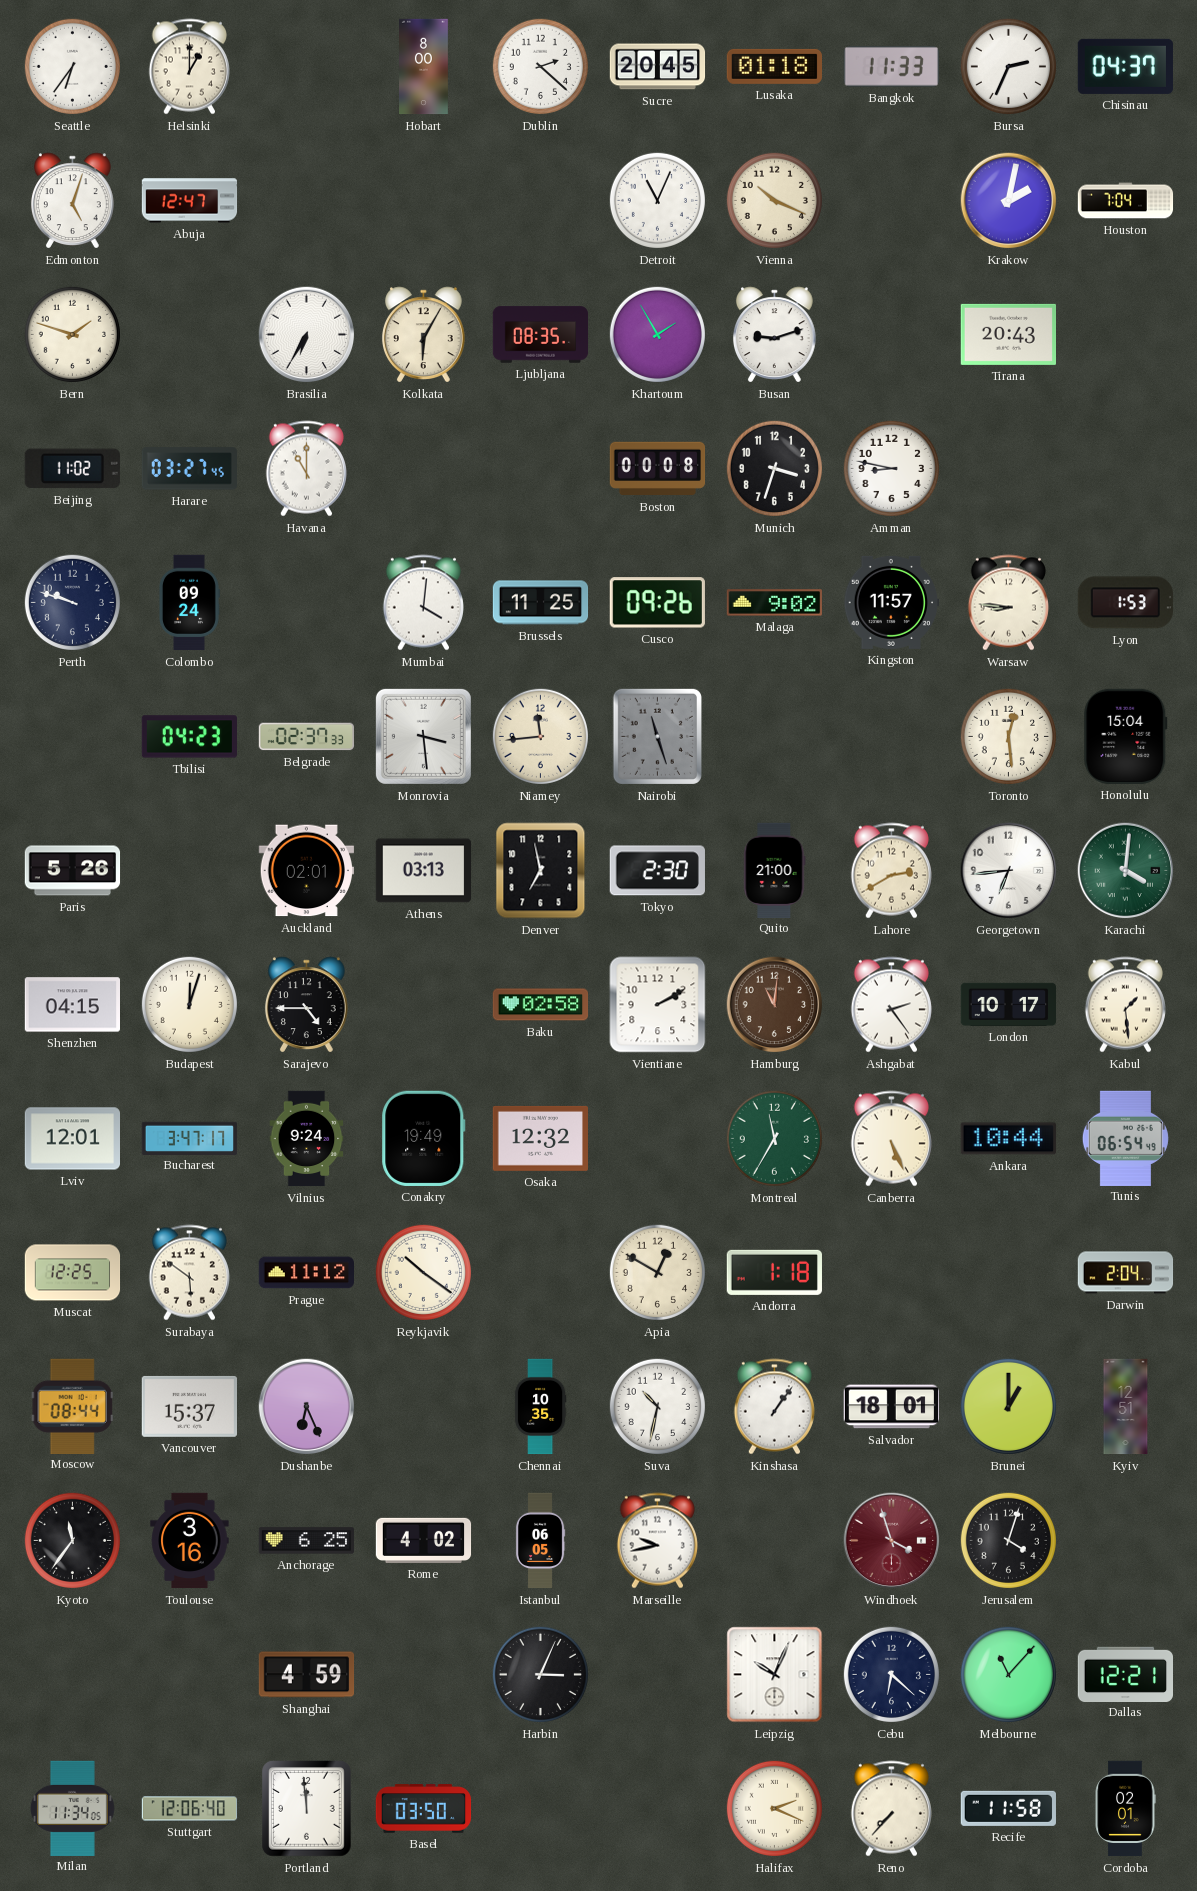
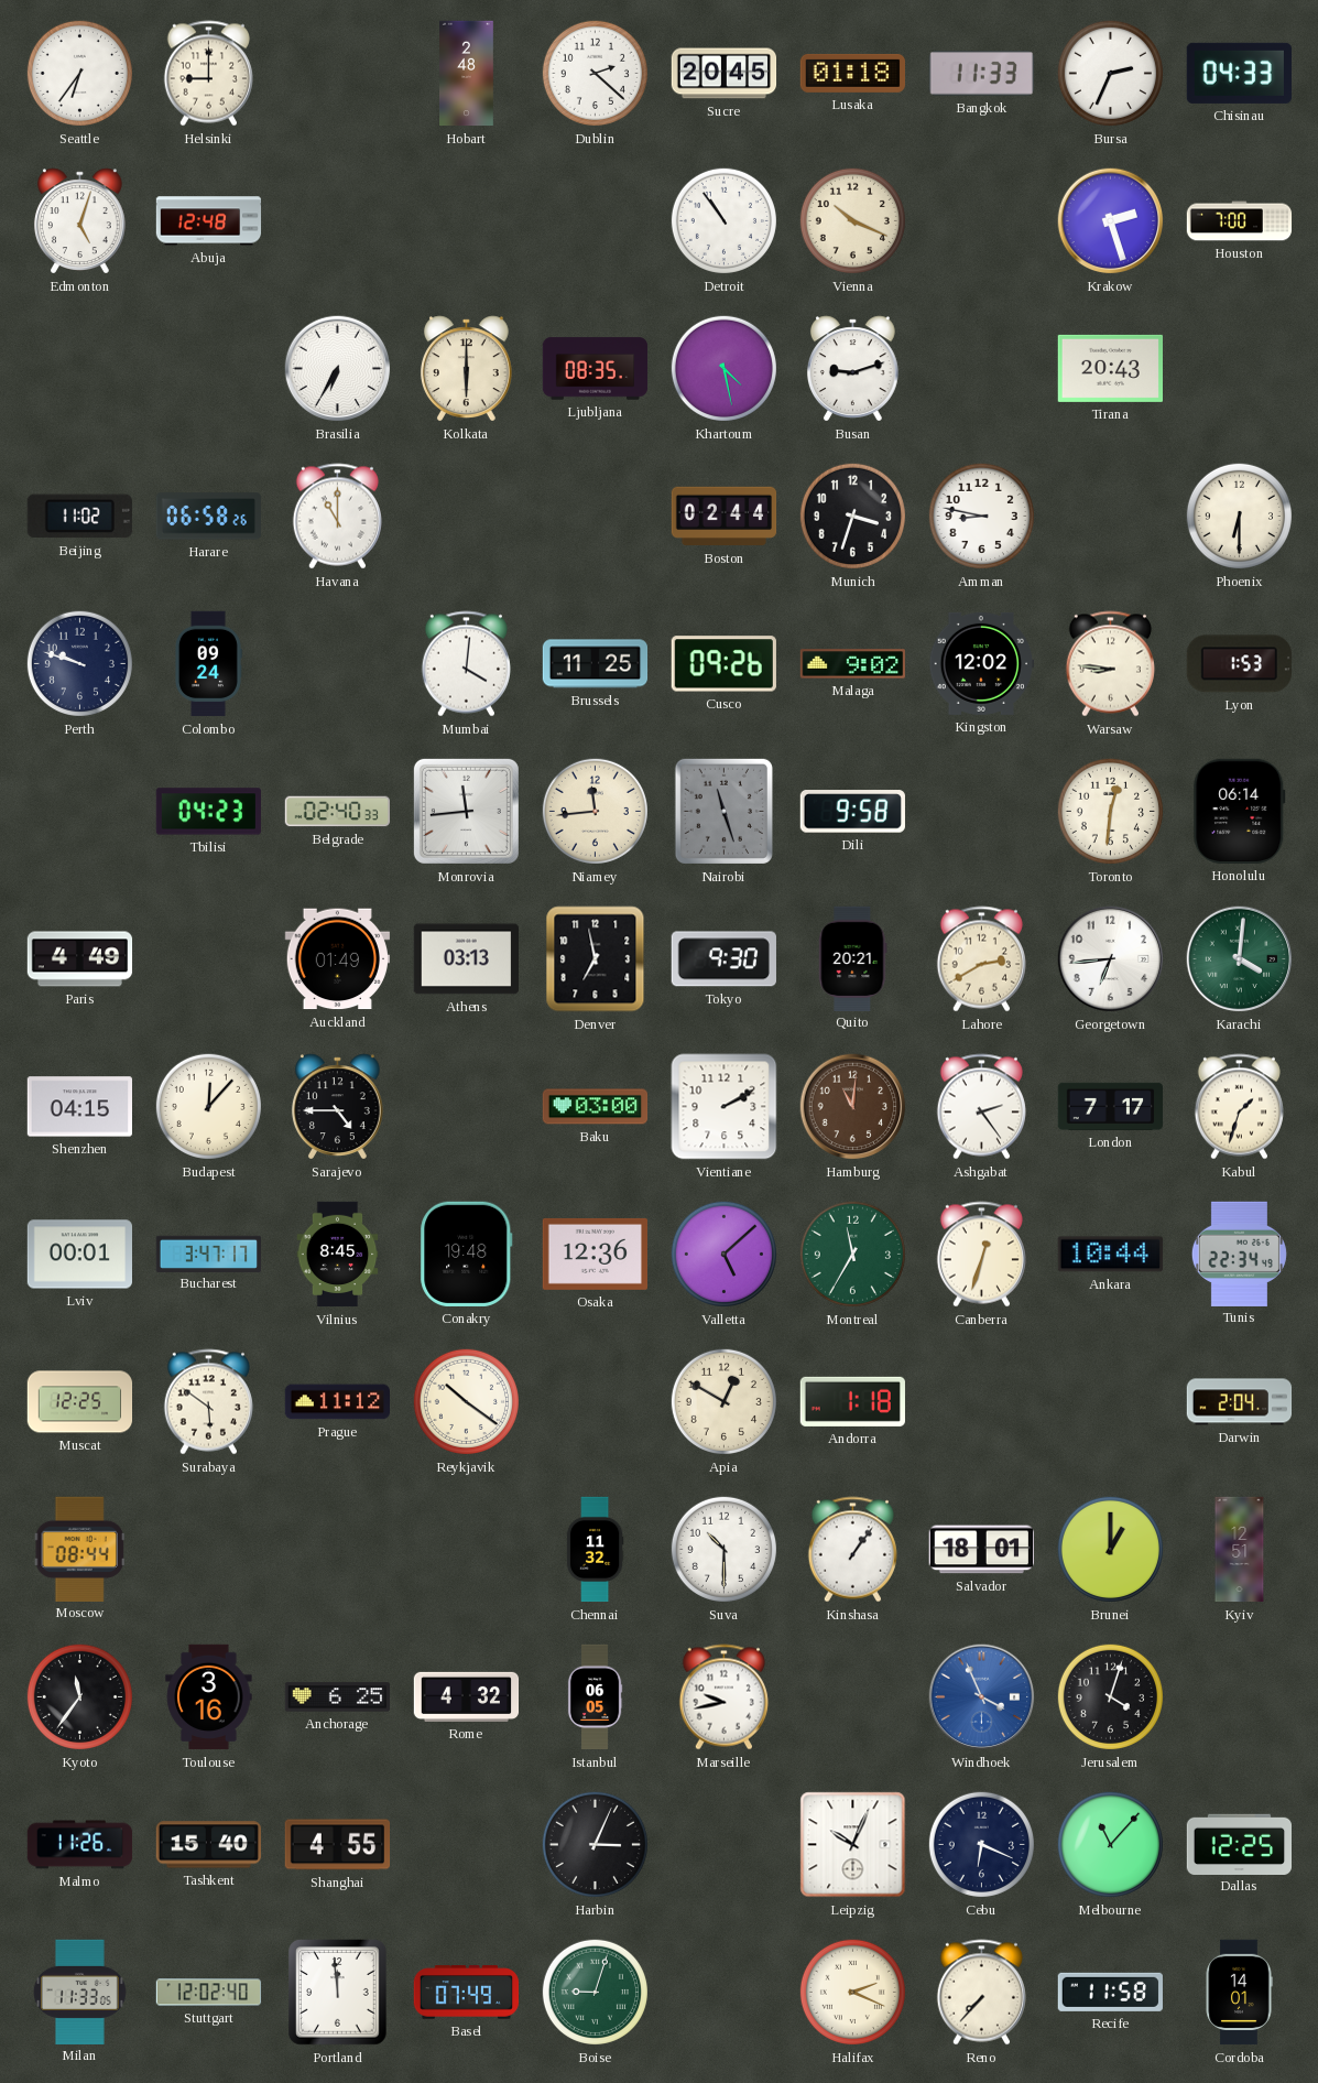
Helsinki: 1:00 -> 9:00 (208, 74)
Hobart: 8:00 -> 2:48 (467, 74)
Chisinau: 04:37 -> 04:33 (1239, 73)
Abuja: 12:47 -> 12:48 (209, 221)
Detroit: 11:04 -> 10:54 (723, 220)
Krakow: 2:02 -> 2:27 (1111, 221)
Houston: 7:04 -> 7:00 (1240, 221)
Bern: 1:48 -> none (72, 334)
Kolkata: 6:05 -> 6:00 (466, 369)
Khartoum: 1:55 -> 4:28 (723, 368)
Harare: 03:27 -> 06:58 (208, 517)
Boston: 00:08 -> 02:44 (725, 517)
Phoenix: none -> 6:30 (1239, 516)
Kingston: 11:57 -> 12:02 (981, 663)
Belgrade: 02:37 -> 02:40 (337, 812)
Monrovia: 3:29 -> 11:44 (466, 811)
Dili: none -> 9:58 (852, 812)
Toronto: 12:29 -> 12:31 (1110, 811)
Honolulu: 15:04 -> 06:14 (1240, 811)
Paris: 5:26 -> 4:49 (80, 959)
Auckland: 02:01 -> 01:49 (337, 959)
Tokyo: 2:30 -> 9:30 (723, 959)
Quito: 21:00 -> 20:21 (853, 958)
Budapest: 12:03 -> 12:07 (208, 1106)
Baku: 02:58 -> 03:00 (596, 1107)
London: 10:17 -> 7:17 (1111, 1106)
Kabul: 1:29 -> 1:33 (1239, 1107)
Lviv: 12:01 -> 00:01 (80, 1255)
Vilnius: 9:24 -> 8:45 (338, 1255)
Conakry: 19:49 -> 19:48 (467, 1254)
Osaka: 12:32 -> 12:36 (595, 1254)
Valletta: none -> 5:08 (723, 1254)
Canberra: 5:26 -> 12:33 (981, 1255)
Tunis: 06:54 -> 22:34 (1239, 1254)
Vancouver: 15:37 -> none (189, 1406)
Dushanbe: 6:26 -> none (307, 1407)
Chennai: 10:35 -> 11:32 (595, 1550)
Suva: 10:32 -> 10:30 (723, 1549)
Rome: 4:02 -> 4:32 (467, 1696)
Windhoek: 3:57 -> 3:56 (982, 1697)
Windhoek dial: burgundy -> blue (982, 1697)
Malmo: none -> 11:26 (80, 1845)
Tashkent: none -> 15:40 (208, 1845)
Shanghai: 4:59 -> 4:55 (338, 1845)
Cebu: 6:22 -> 6:19 (981, 1844)
Dallas: 12:21 -> 12:25 (1239, 1844)
Milan: 11:34 -> 11:33 (79, 1992)
Stuttgart: 12:06 -> 12:02 (209, 1993)
Basel: 03:50 -> 07:49 (467, 1993)
Boise: none -> 9:03 (595, 1992)
Cordoba: 02:01 -> 14:01 (1239, 1993)
